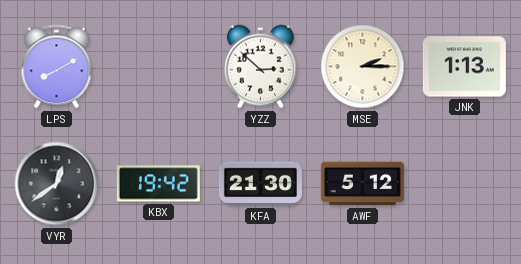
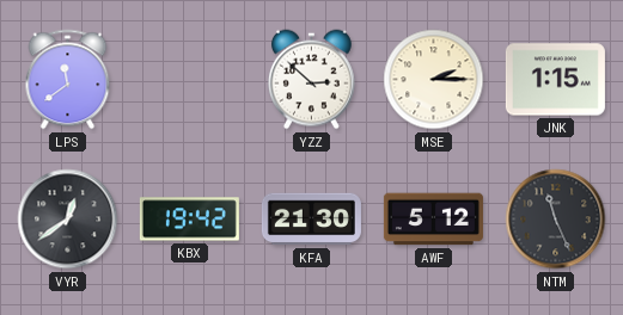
LPS: 8:10 -> 11:39 (68, 80)
JNK: 1:13 -> 1:15 (555, 80)
NTM: none -> 11:26 (556, 220)
